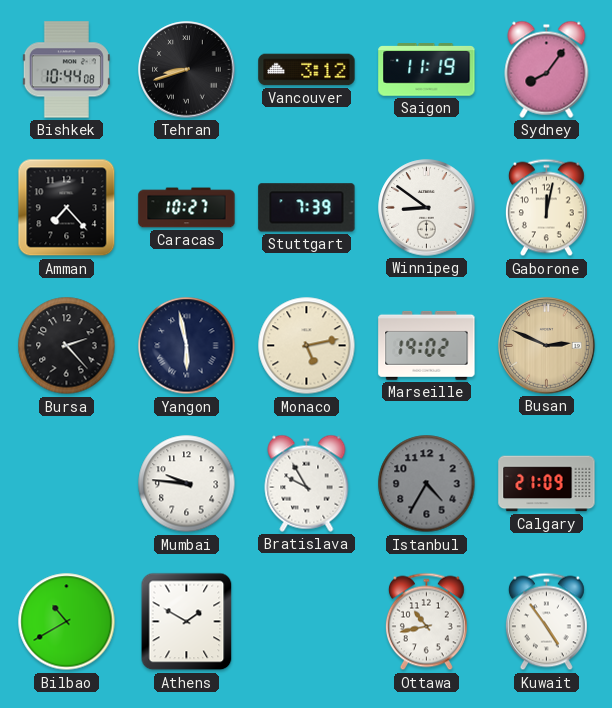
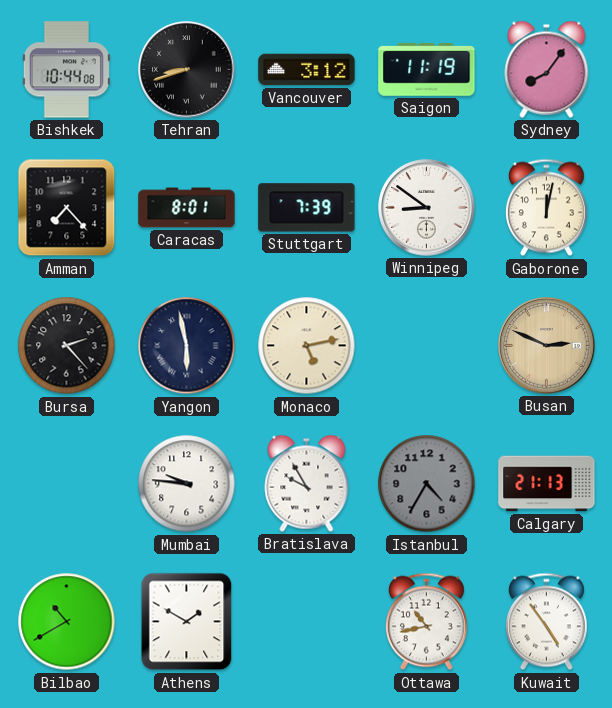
Caracas: 10:27 -> 8:01 (187, 208)
Marseille: 19:02 -> none (427, 345)
Calgary: 21:09 -> 21:13 (547, 484)
